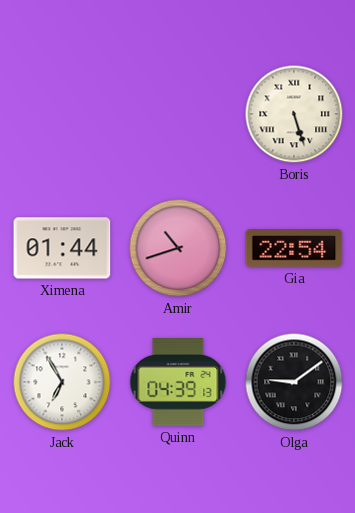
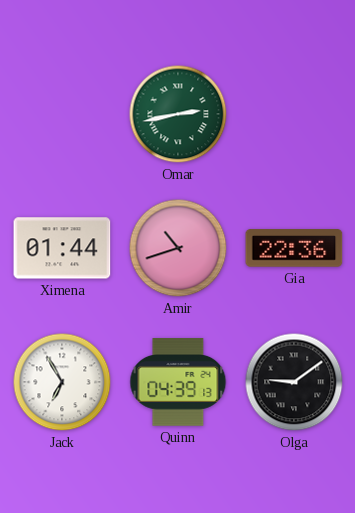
Omar: none -> 2:43 (178, 114)
Boris: 5:27 -> none (294, 114)
Gia: 22:54 -> 22:36 (294, 248)
